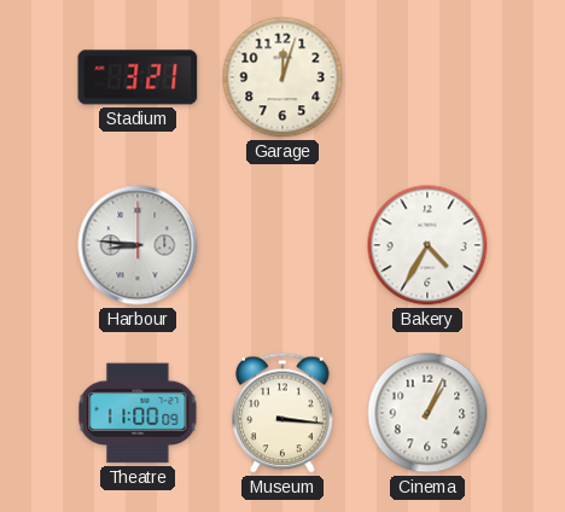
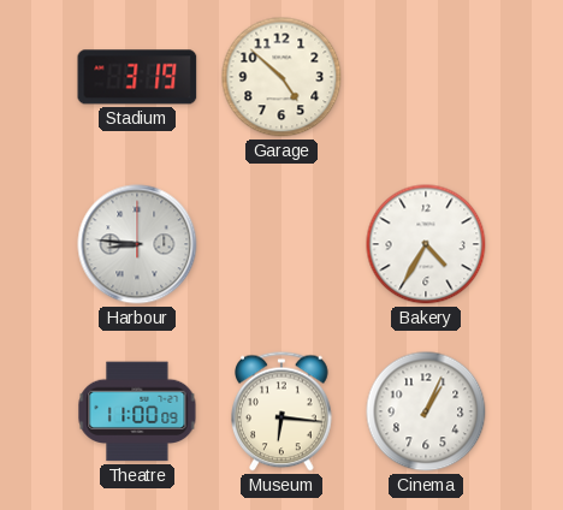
Stadium: 3:21 -> 3:19 (137, 77)
Garage: 12:03 -> 4:52 (281, 77)
Museum: 3:16 -> 6:16 (283, 411)
